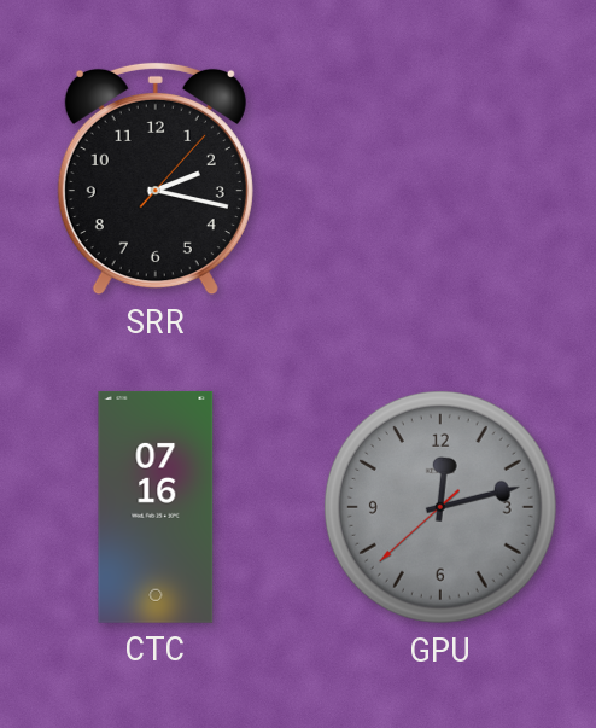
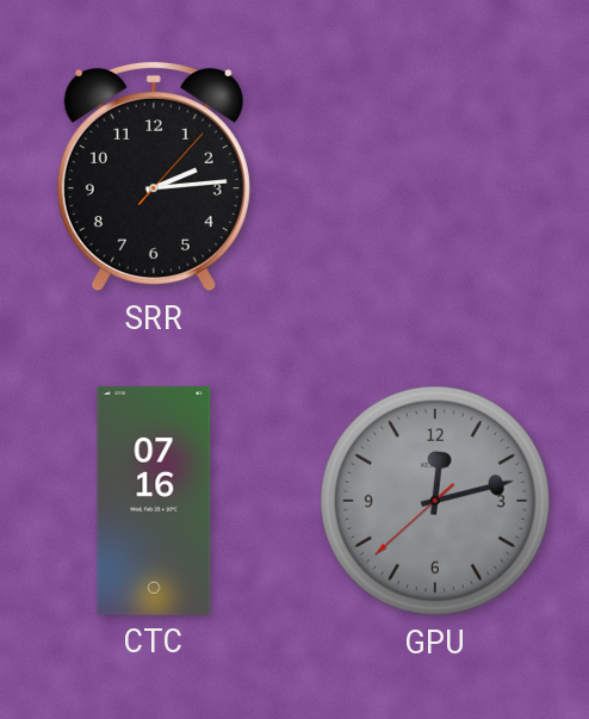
SRR: 2:17 -> 2:14 (154, 176)
